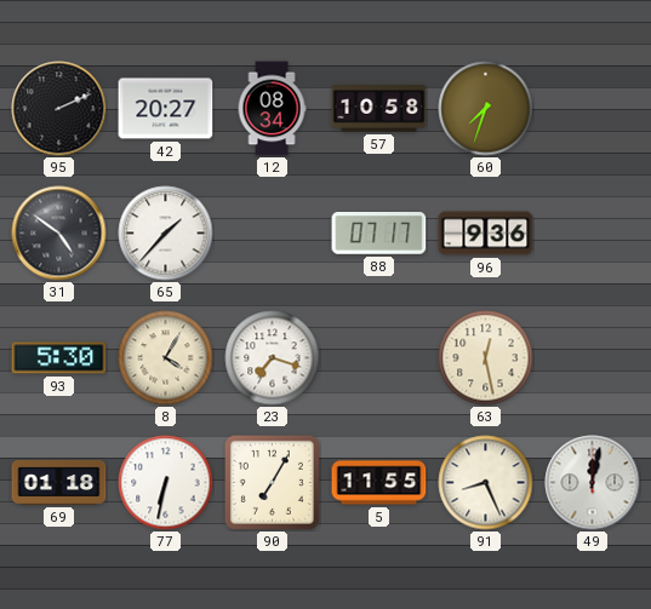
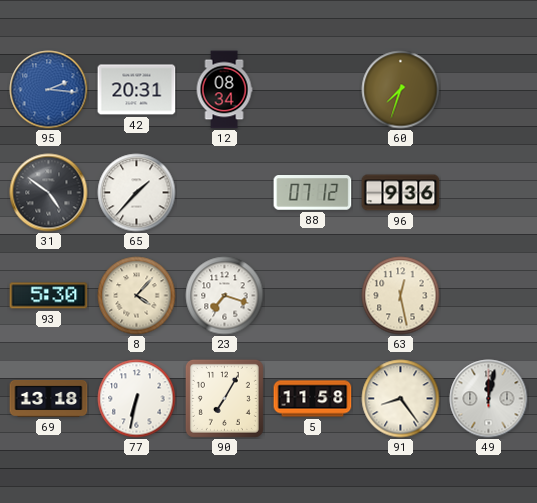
95: 2:11 -> 2:16 (49, 90)
95 dial: black -> blue (49, 90)
42: 20:27 -> 20:31 (137, 90)
57: 10:58 -> none (379, 109)
88: 07:17 -> 07:12 (313, 193)
8: 4:05 -> 4:07 (137, 296)
69: 01:18 -> 13:18 (49, 398)
5: 11:55 -> 11:58 (313, 399)
91: 8:26 -> 8:24 (401, 399)
